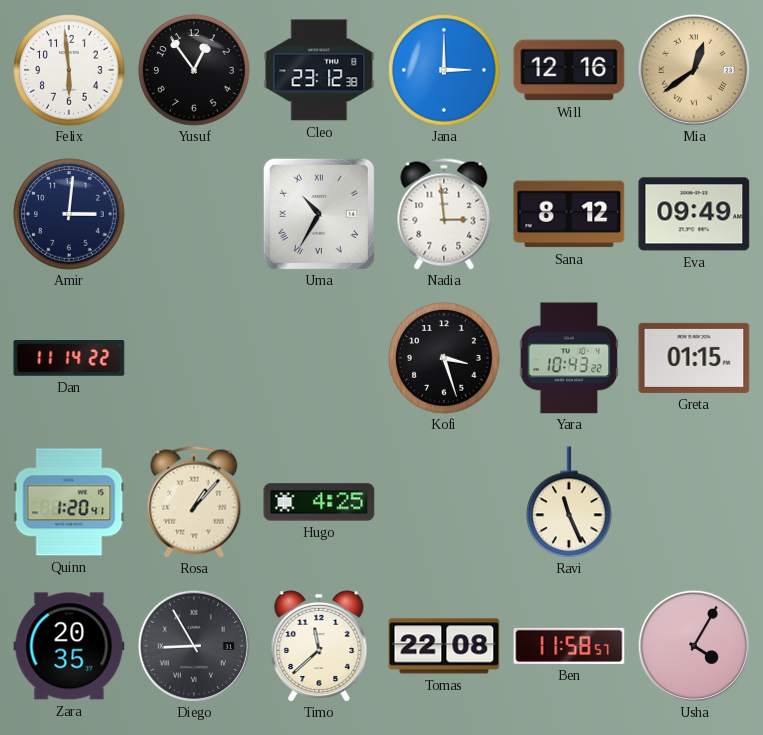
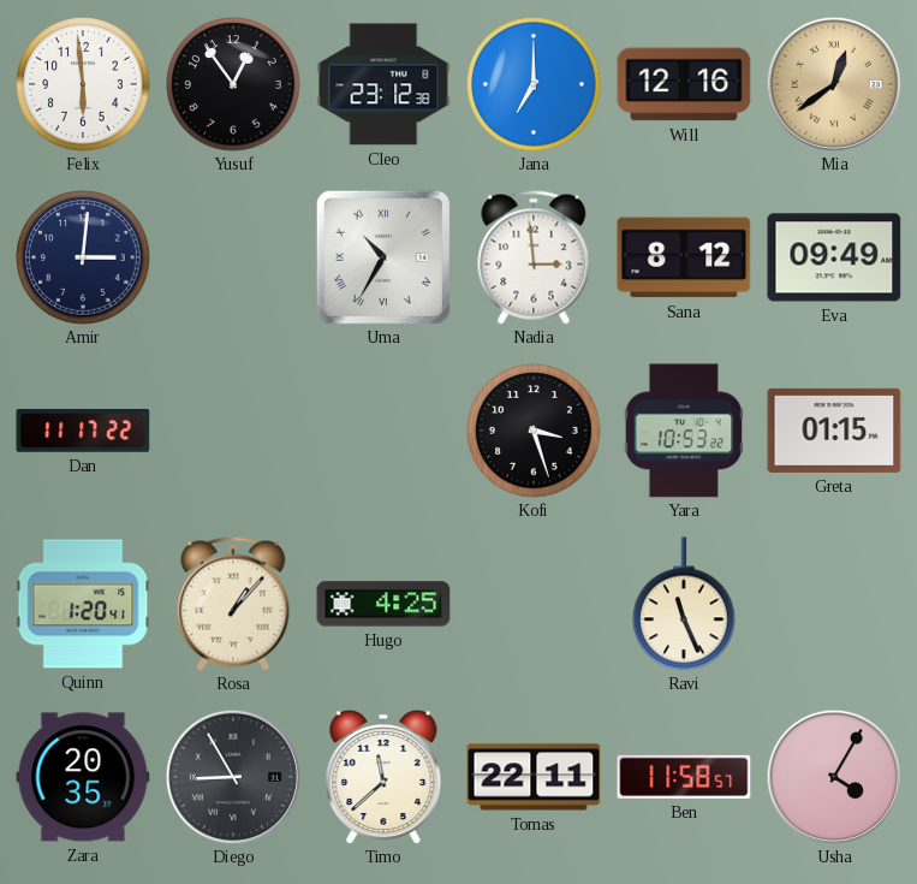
Jana: 3:00 -> 7:00 (534, 84)
Dan: 11:14 -> 11:17 (83, 431)
Yara: 10:43 -> 10:53 (684, 431)
Tomas: 22:08 -> 22:11 (534, 777)
